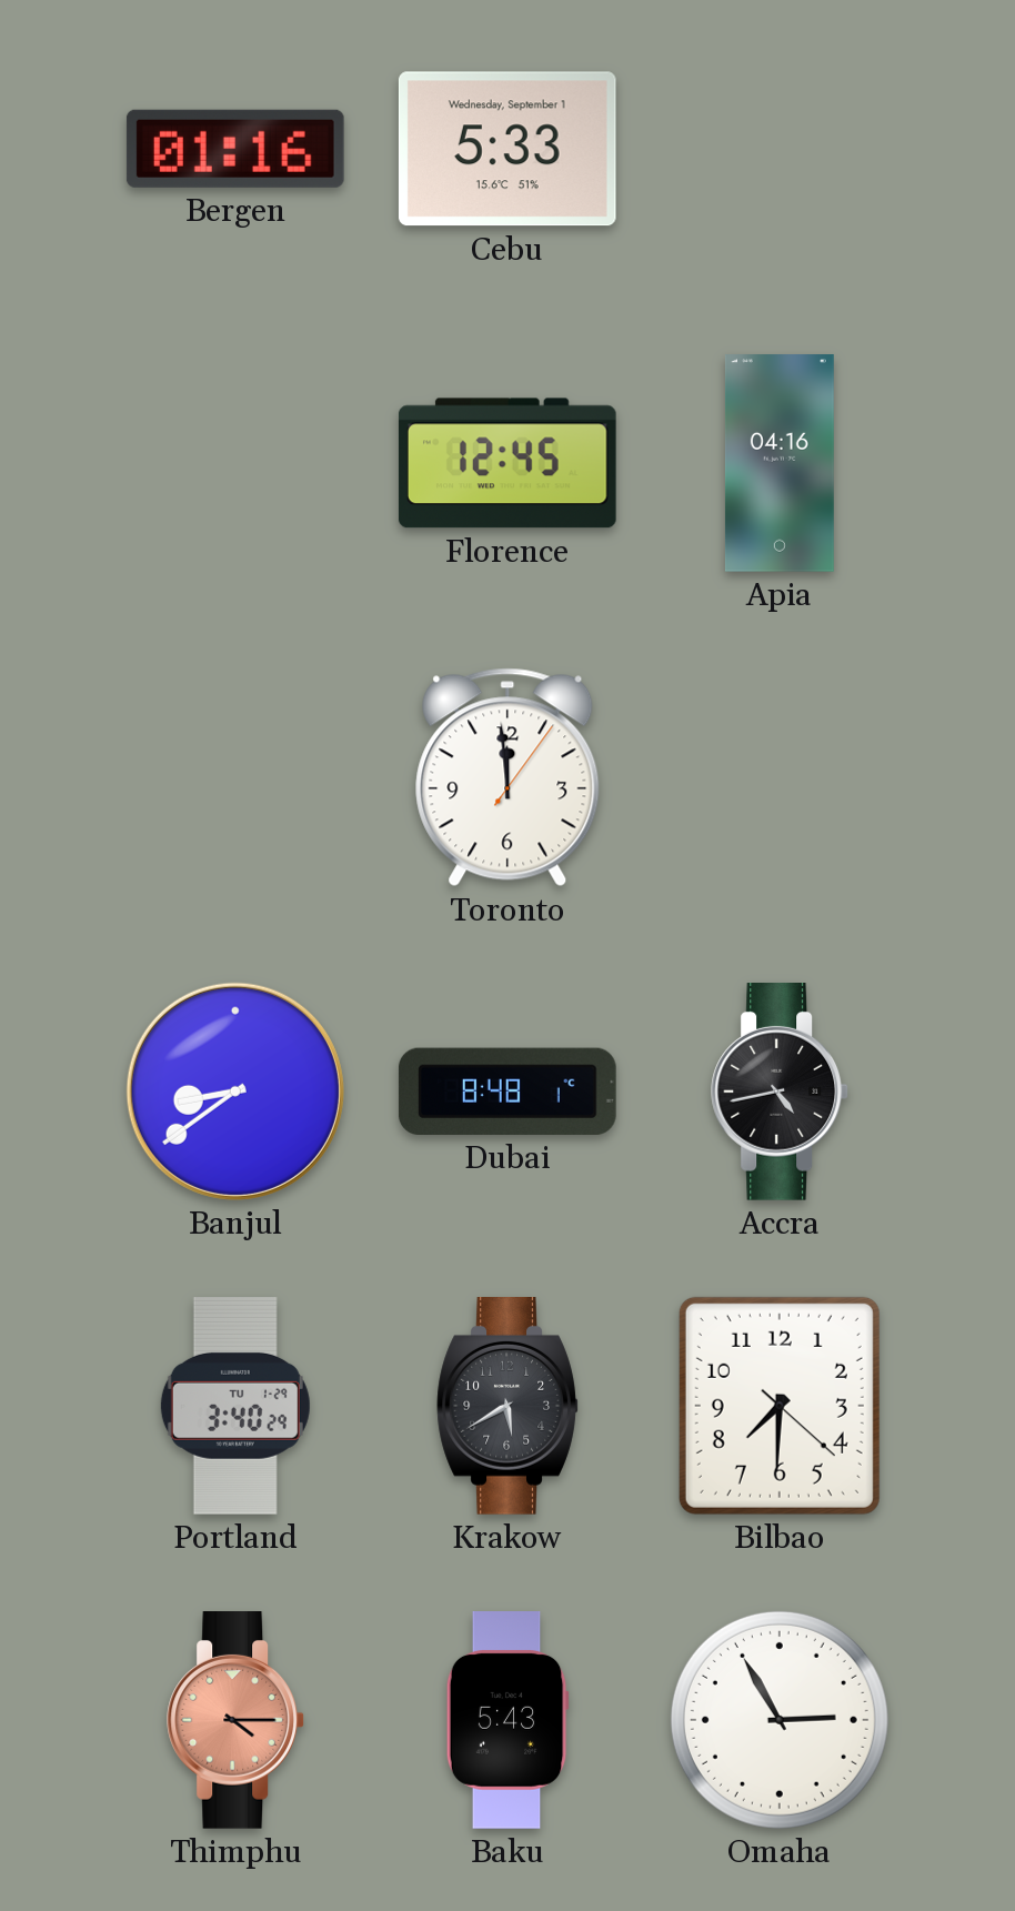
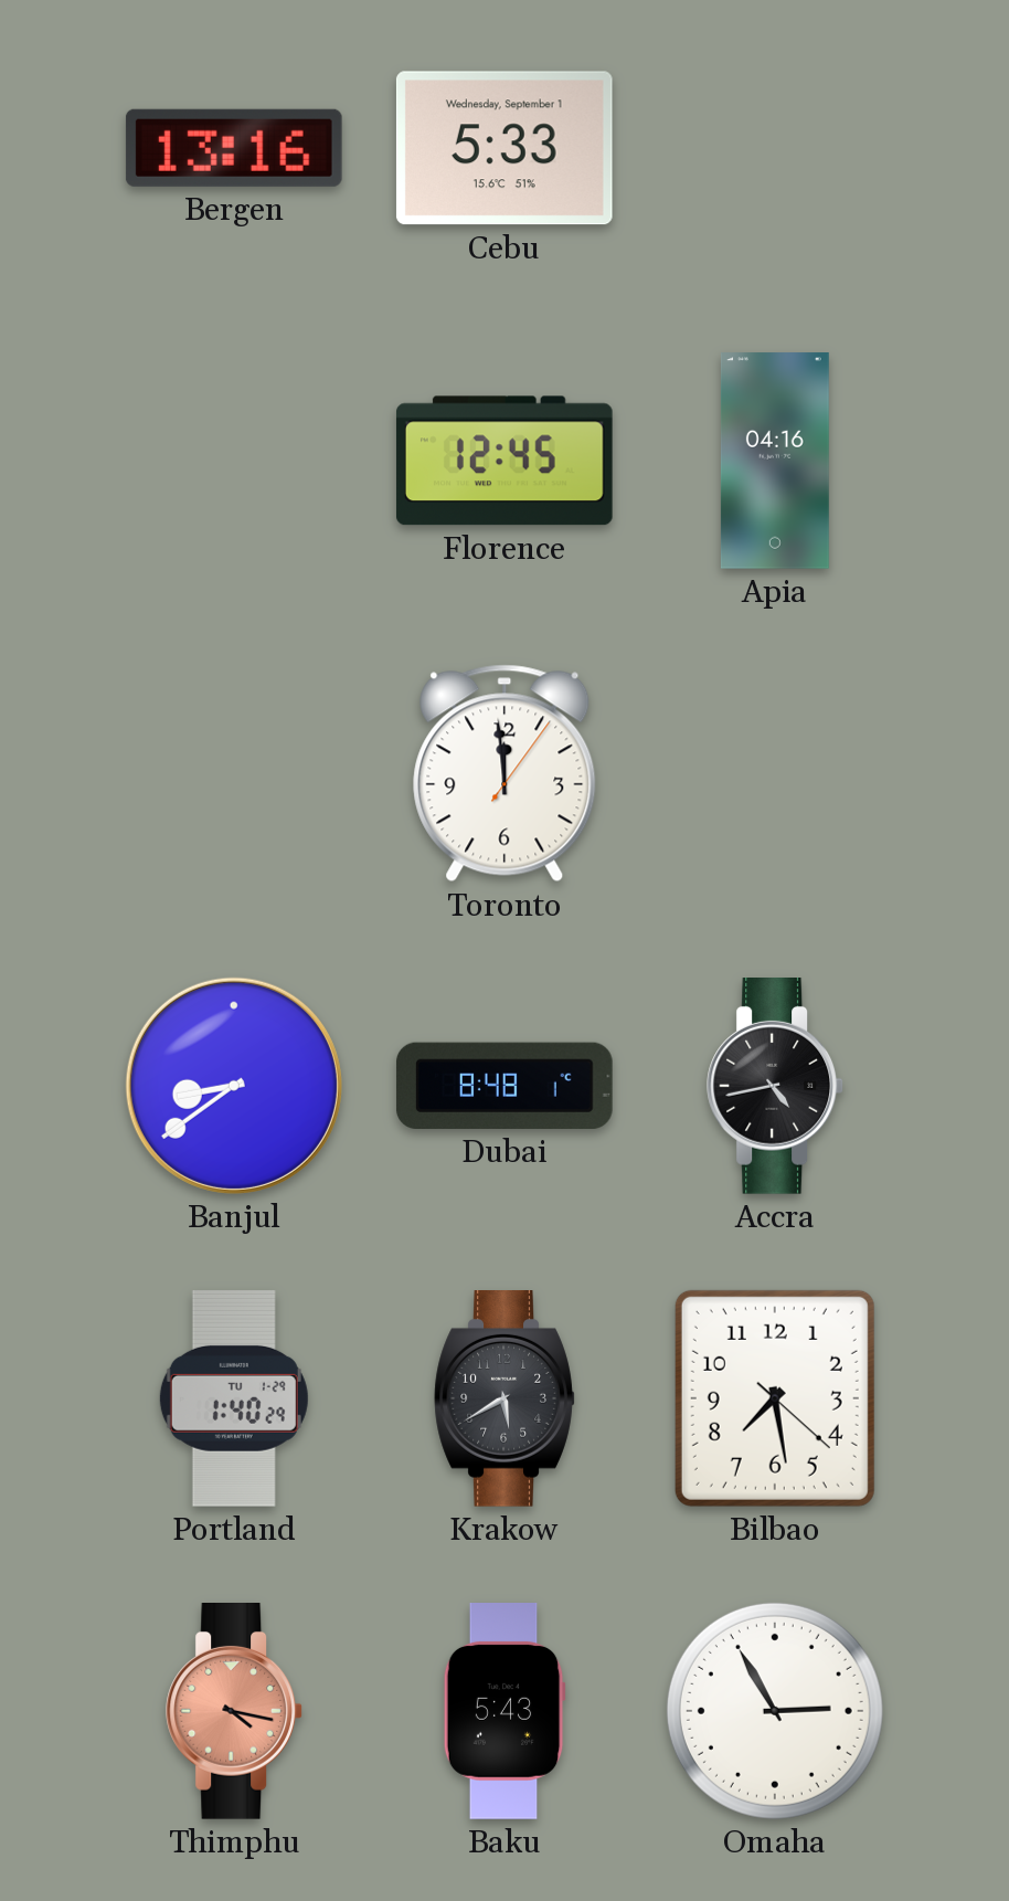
Bergen: 01:16 -> 13:16 (234, 148)
Portland: 3:40 -> 1:40 (234, 1400)
Bilbao: 7:30 -> 7:28 (775, 1398)
Thimphu: 4:15 -> 4:17 (234, 1712)
